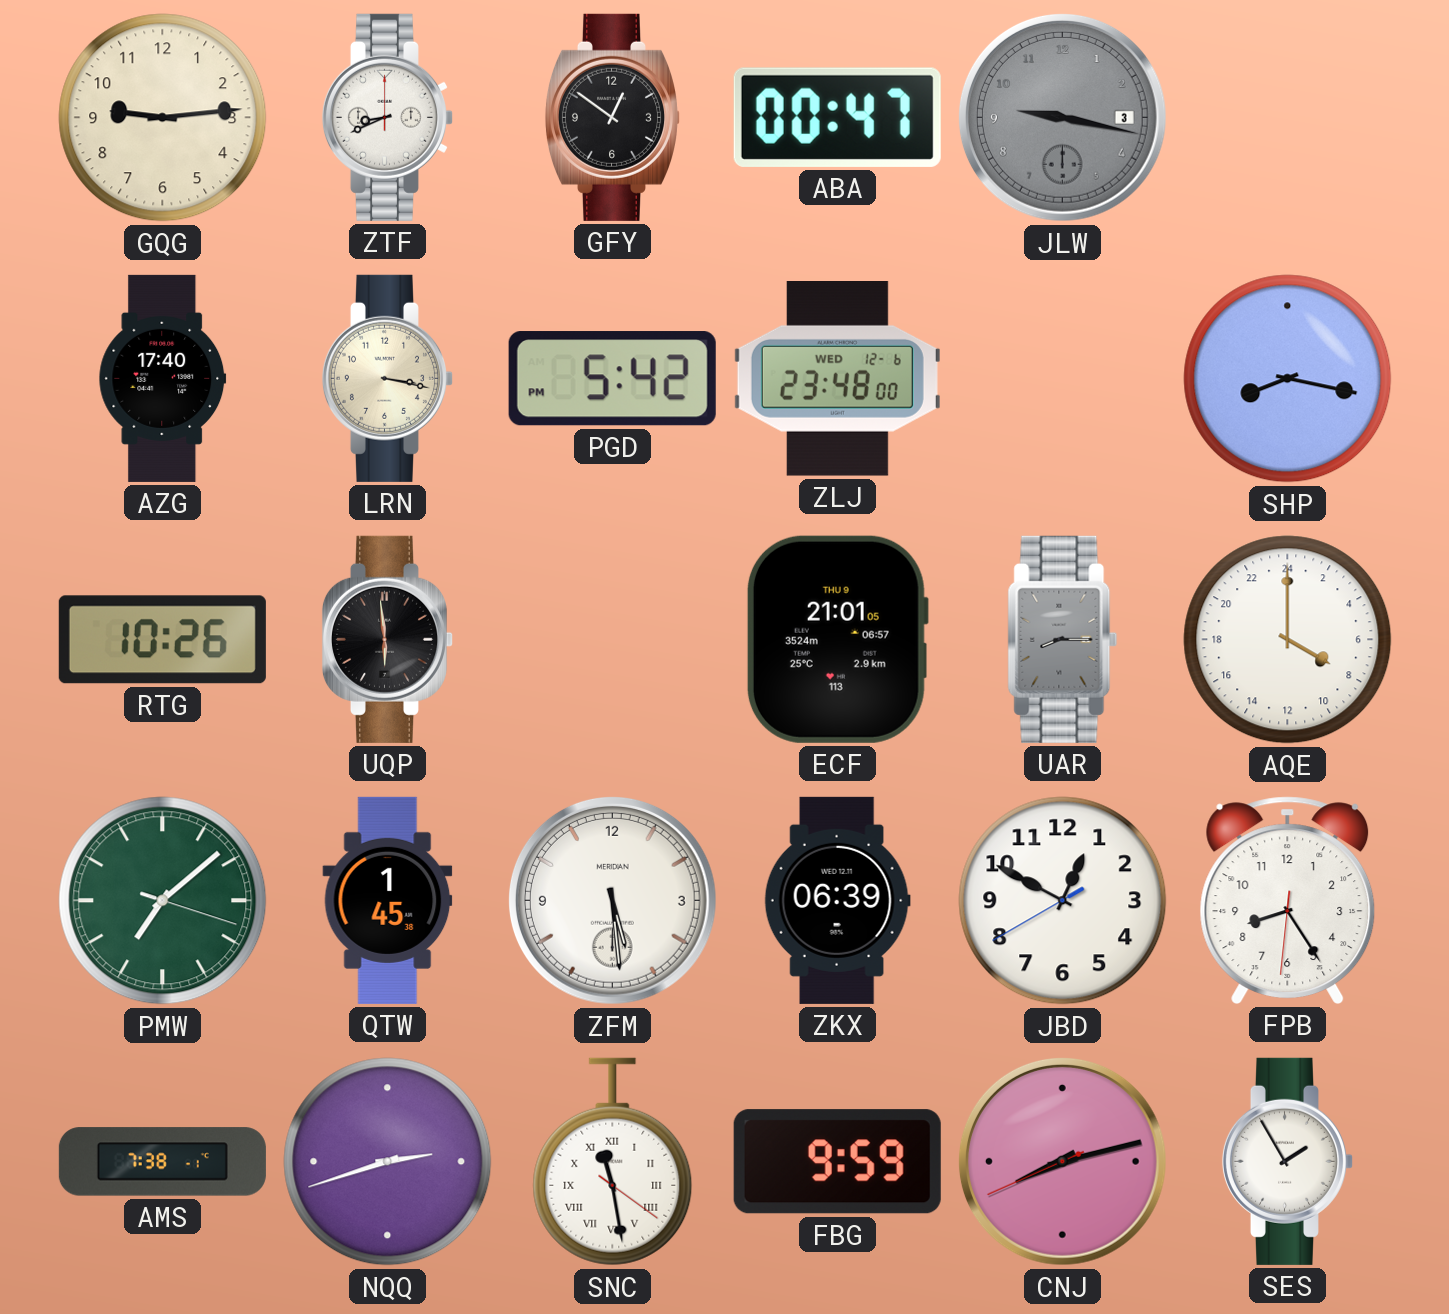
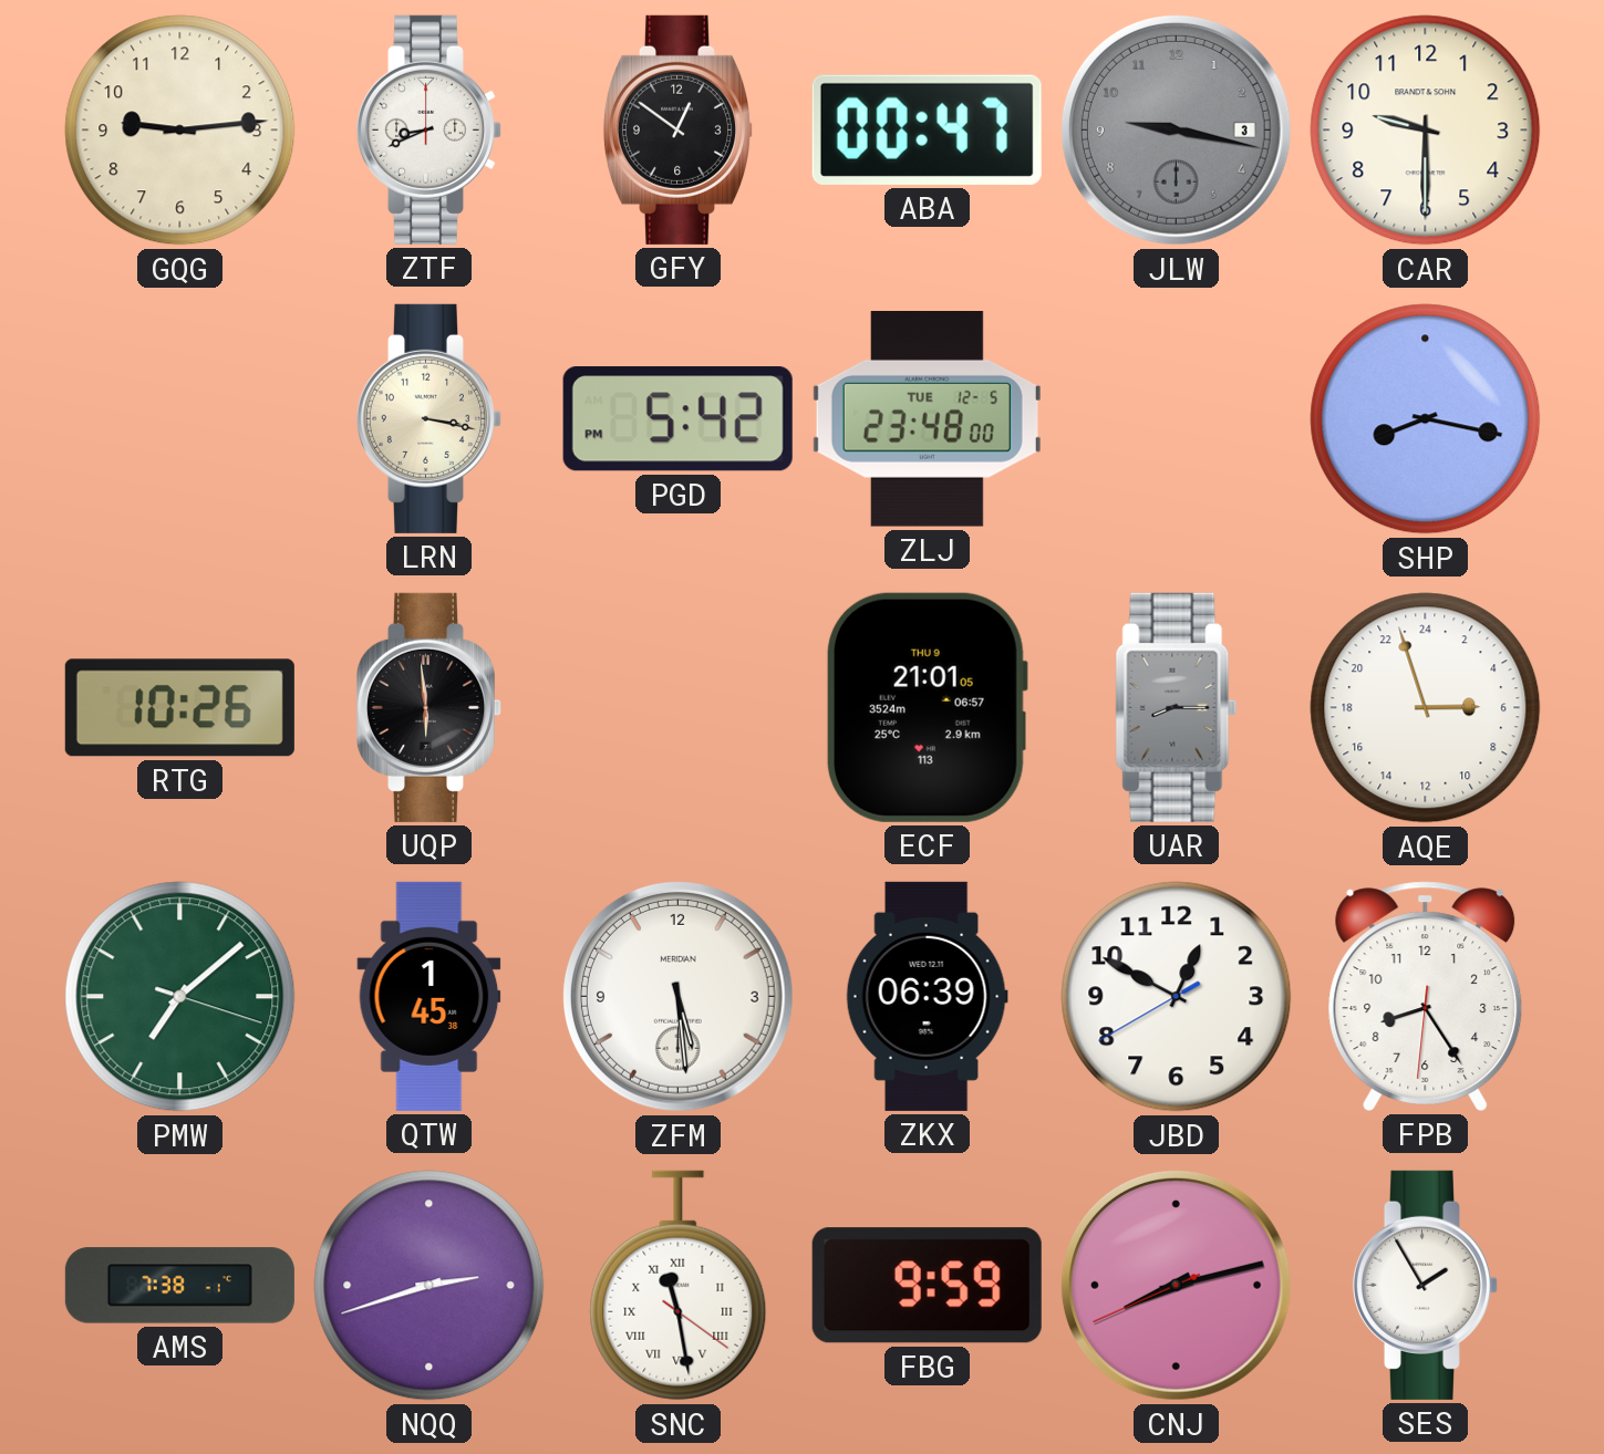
CAR: none -> 9:30 (1426, 131)
AZG: 17:40 -> none (163, 378)
ZLJ date: WED 12-6 -> TUE 12-5 (927, 419)
AQE: 8:00 -> 5:57 (1426, 708)
